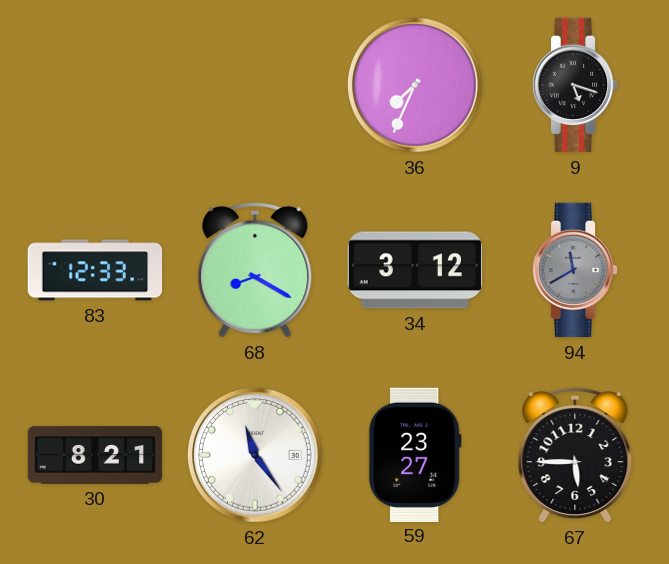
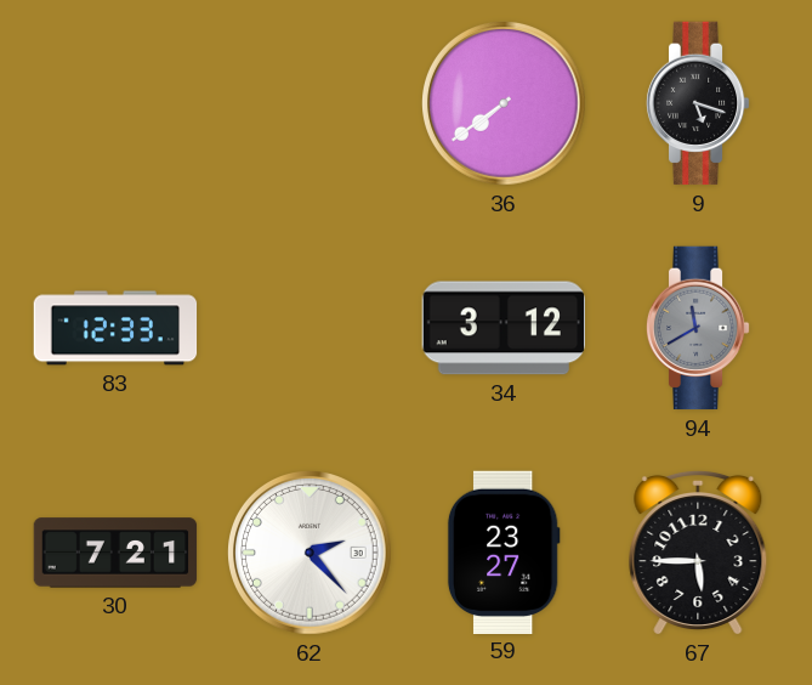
36: 7:34 -> 7:39 (505, 104)
68: 8:20 -> none (255, 270)
30: 8:21 -> 7:21 (115, 553)
62: 11:24 -> 2:23 (311, 554)
